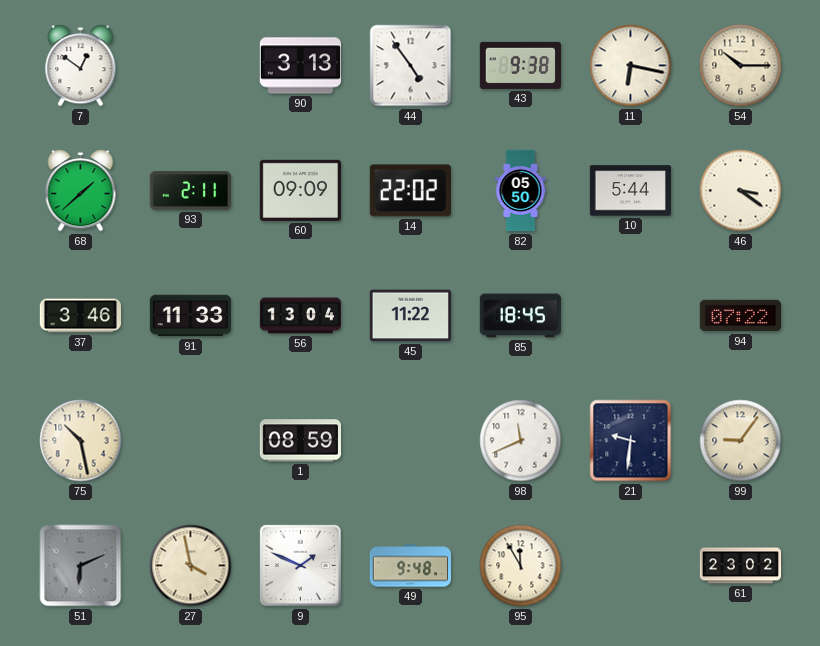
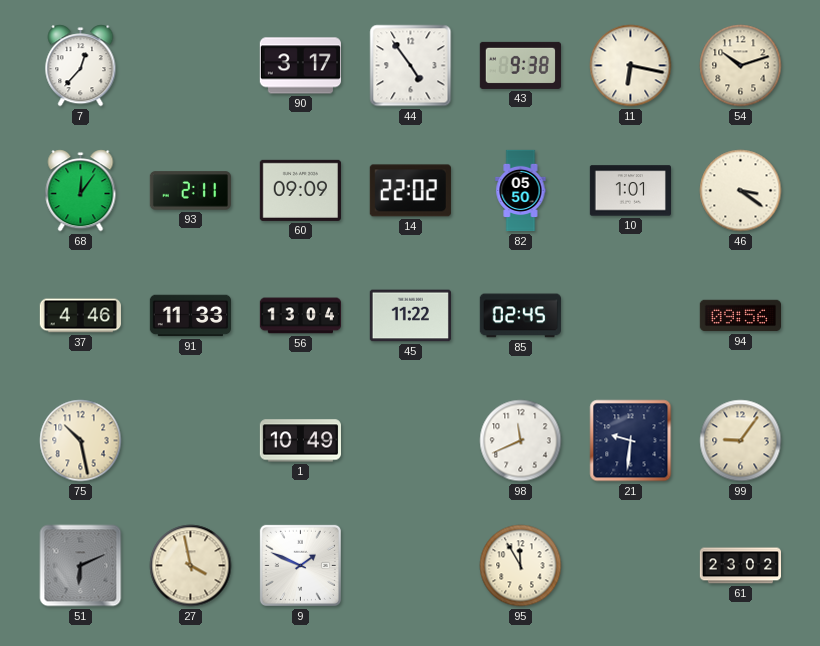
7: 12:51 -> 12:37 (81, 66)
90: 3:13 -> 3:17 (300, 66)
54: 10:15 -> 10:12 (741, 66)
68: 1:38 -> 12:06 (81, 191)
10: 5:44 -> 1:01 (630, 191)
37: 3:46 -> 4:46 (80, 316)
85: 18:45 -> 02:45 (520, 316)
94: 07:22 -> 09:56 (740, 316)
1: 08:59 -> 10:49 (300, 441)
49: 9:48 -> none (410, 566)
